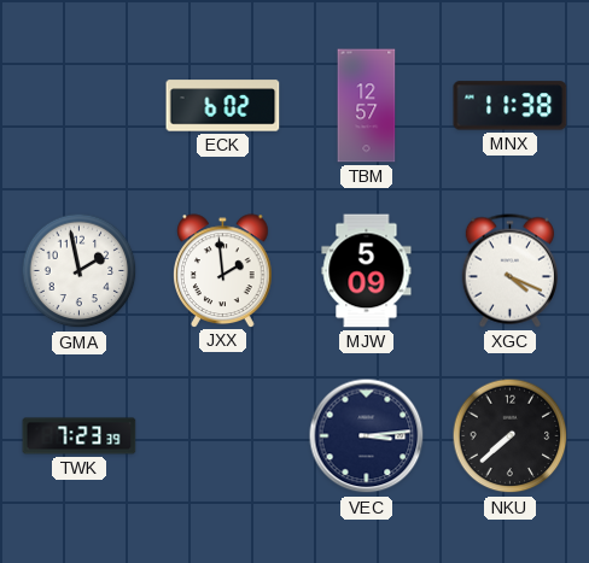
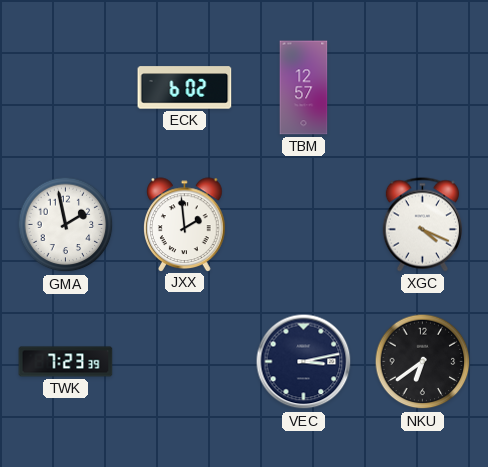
MNX: 11:38 -> none (511, 106)
MJW: 5:09 -> none (367, 271)
VEC: 3:14 -> 3:13 (304, 362)
NKU: 7:38 -> 6:39 (423, 362)
